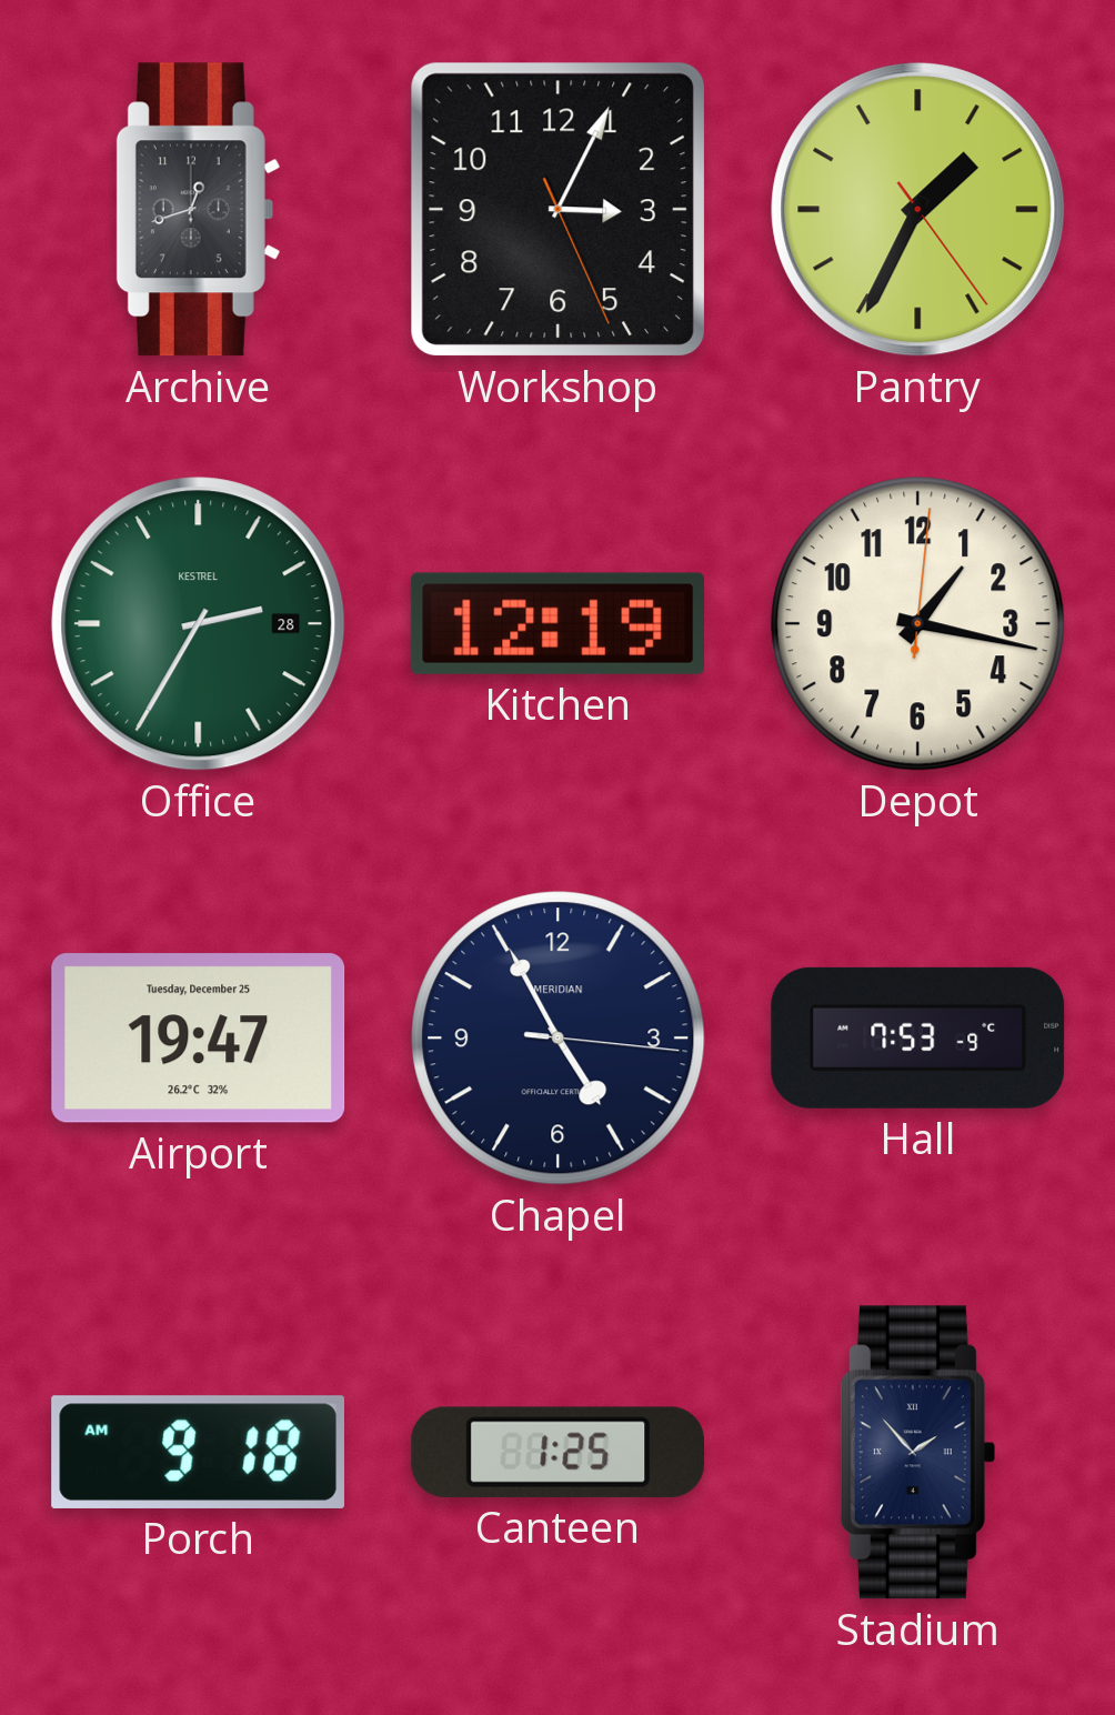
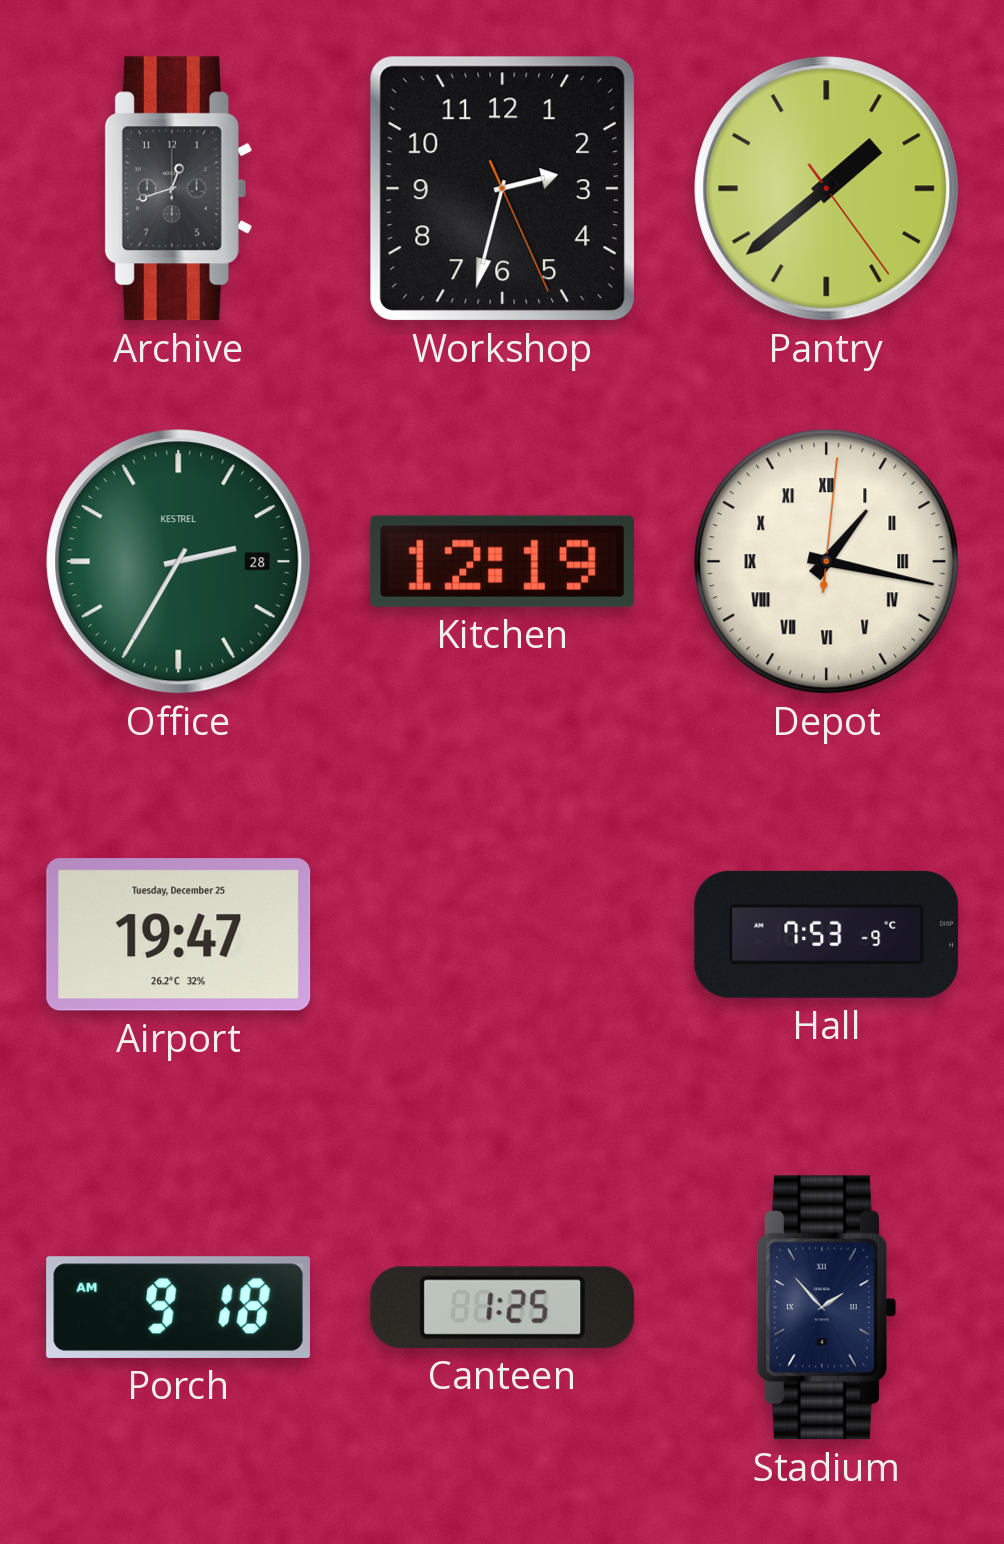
Workshop: 3:04 -> 2:32 (502, 188)
Pantry: 1:34 -> 1:38 (827, 189)
Depot numerals: Arabic -> Roman (827, 562)
Chapel: 4:55 -> none (559, 1039)
